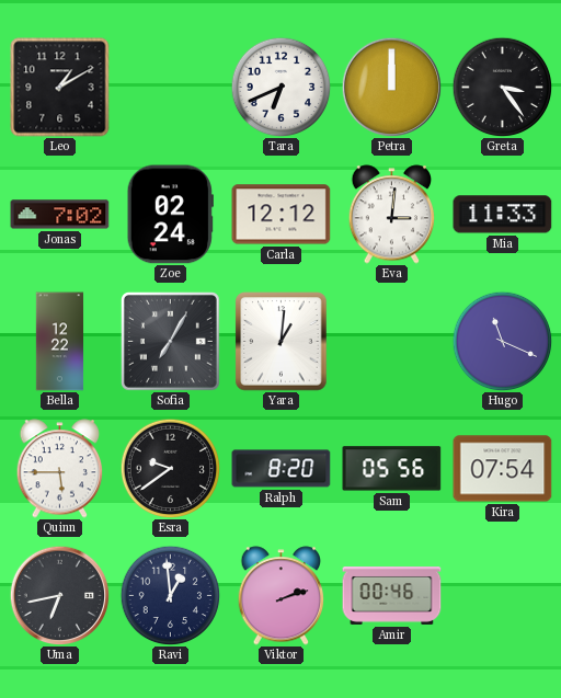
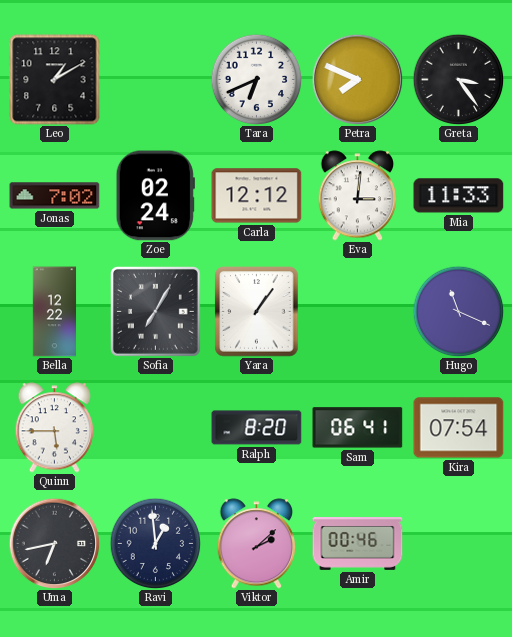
Petra: 12:00 -> 7:49 (357, 79)
Yara: 1:01 -> 1:06 (257, 312)
Esra: 9:39 -> none (170, 468)
Sam: 05:56 -> 06:41 (358, 428)
Viktor: 2:12 -> 2:08 (257, 544)
